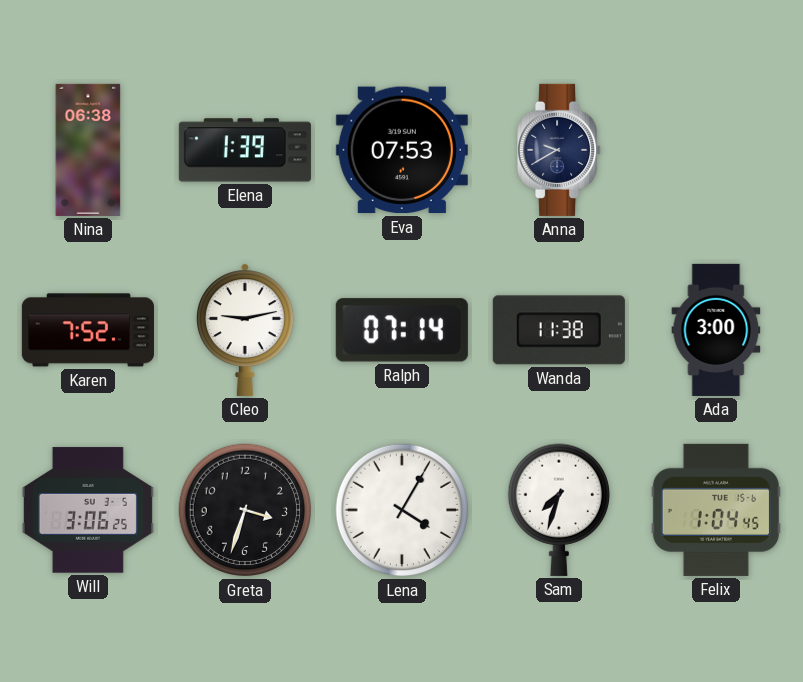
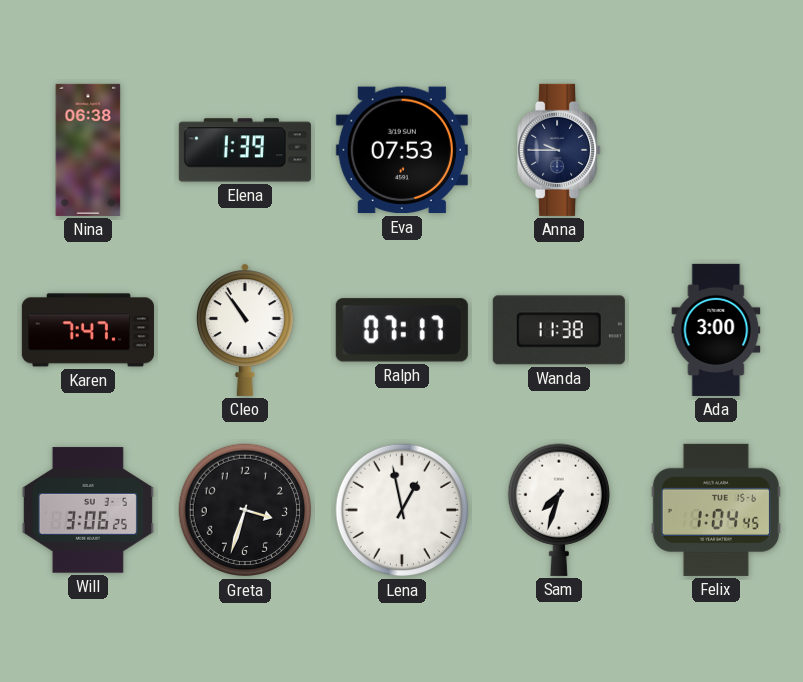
Anna: 9:40 -> 9:45 (560, 150)
Karen: 7:52 -> 7:47 (88, 330)
Cleo: 9:13 -> 10:54 (246, 330)
Ralph: 07:14 -> 07:17 (402, 330)
Lena: 4:05 -> 12:58 (402, 510)
